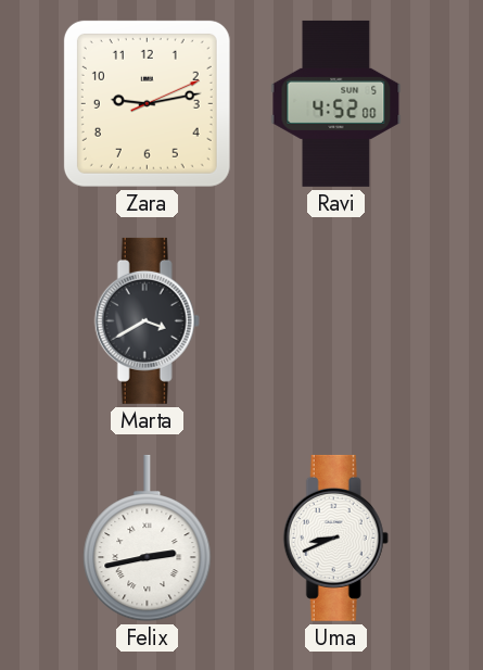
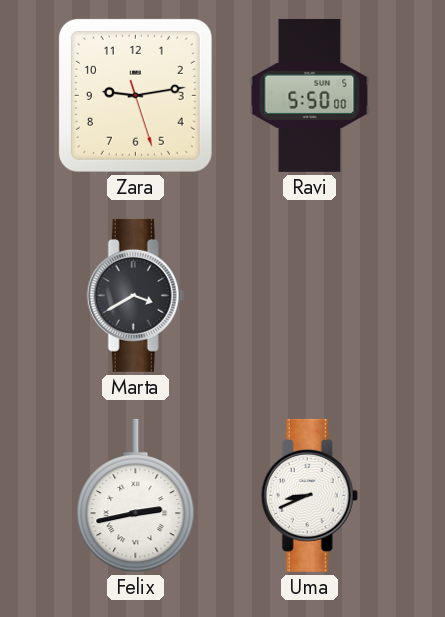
Zara: 9:13:11 -> 9:13:27 (135, 95)
Ravi: 4:52 -> 5:50 (310, 95)
